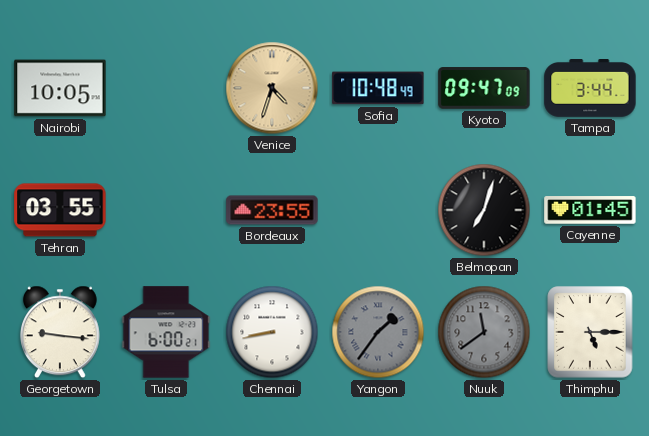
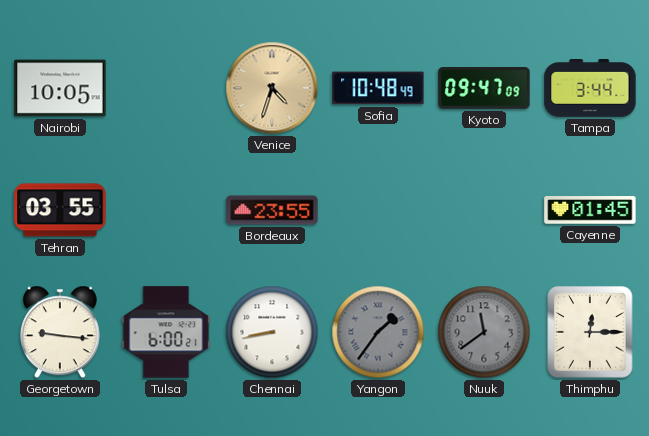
Belmopan: 7:03 -> none (484, 210)
Thimphu: 5:15 -> 12:15 (590, 332)
